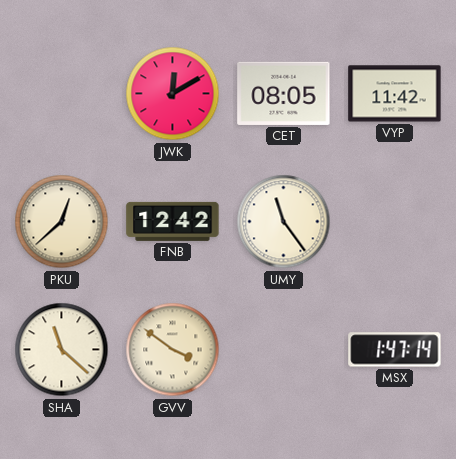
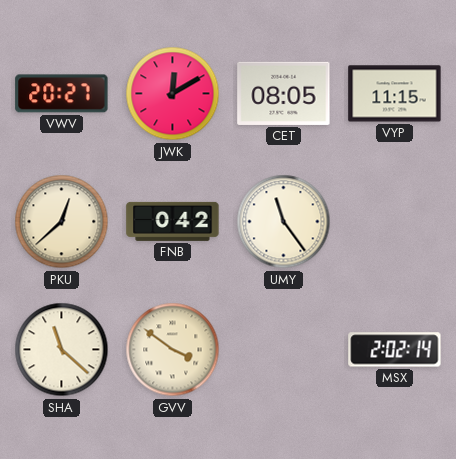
VWV: none -> 20:27 (62, 94)
VYP: 11:42 -> 11:15 (395, 94)
FNB: 12:42 -> 0:42 (173, 221)
MSX: 1:47 -> 2:02 (395, 350)
